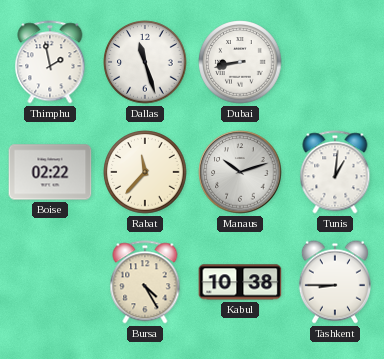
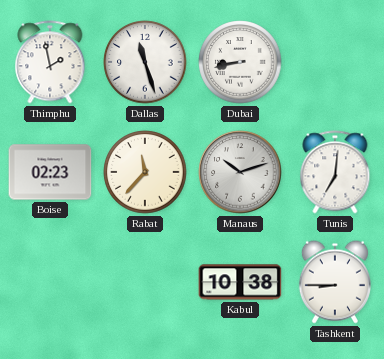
Boise: 02:22 -> 02:23 (50, 172)
Tunis: 1:01 -> 7:01 (335, 172)
Bursa: 4:25 -> none (145, 282)
